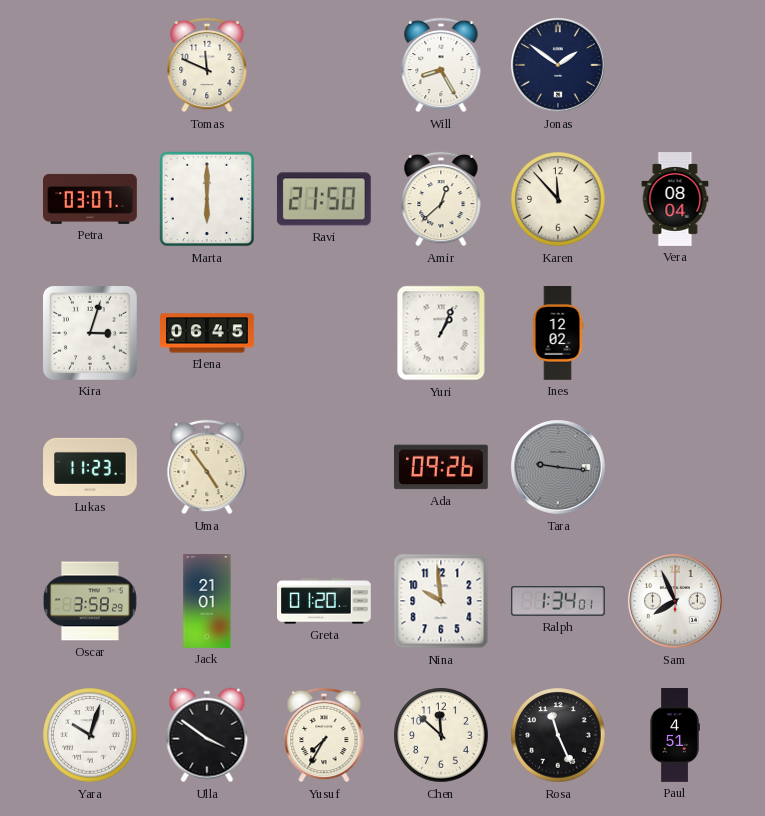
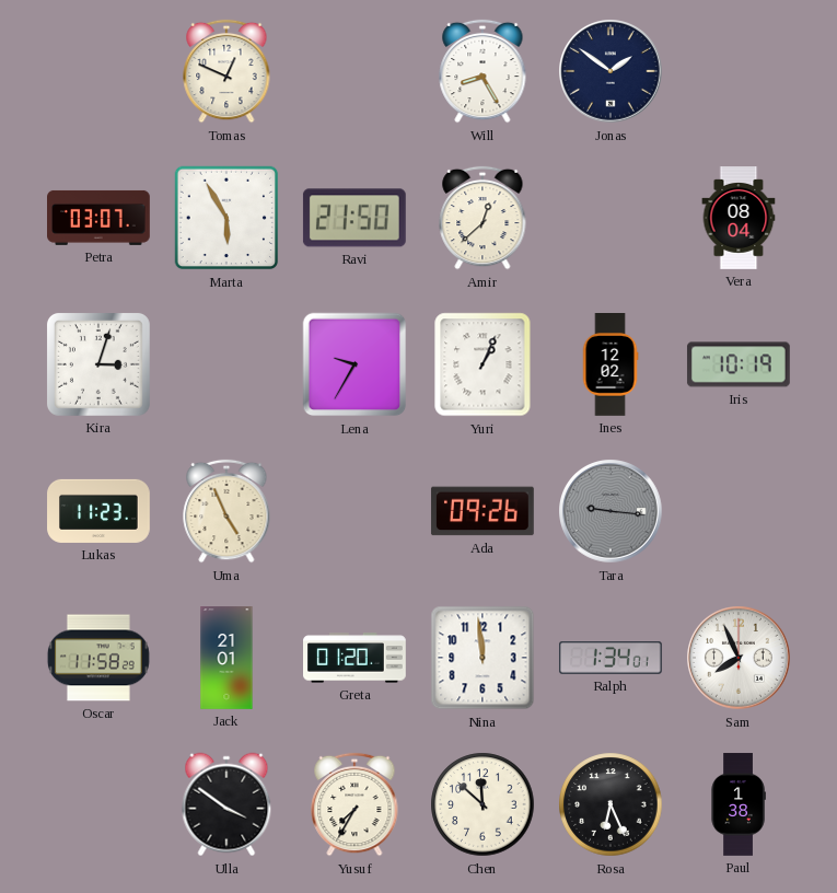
Tomas: 11:49 -> 12:49 (226, 71)
Marta: 6:00 -> 5:55 (226, 218)
Karen: 11:53 -> none (558, 199)
Elena: 06:45 -> none (207, 333)
Lena: none -> 9:35 (354, 364)
Iris: none -> 10:19 (739, 364)
Uma: 4:54 -> 4:56 (226, 511)
Oscar: 3:58 -> 11:58 (98, 658)
Nina: 9:59 -> 11:59 (483, 658)
Yara: 10:03 -> none (90, 735)
Rosa: 11:26 -> 6:26 (611, 804)
Paul: 4:51 -> 1:38 (739, 804)
